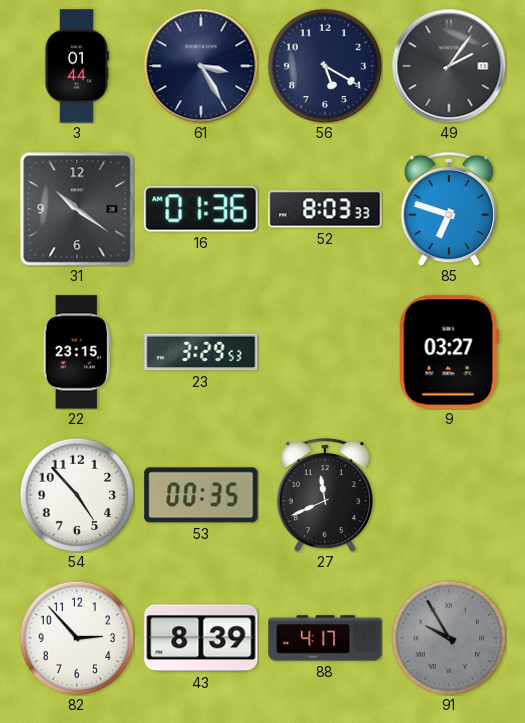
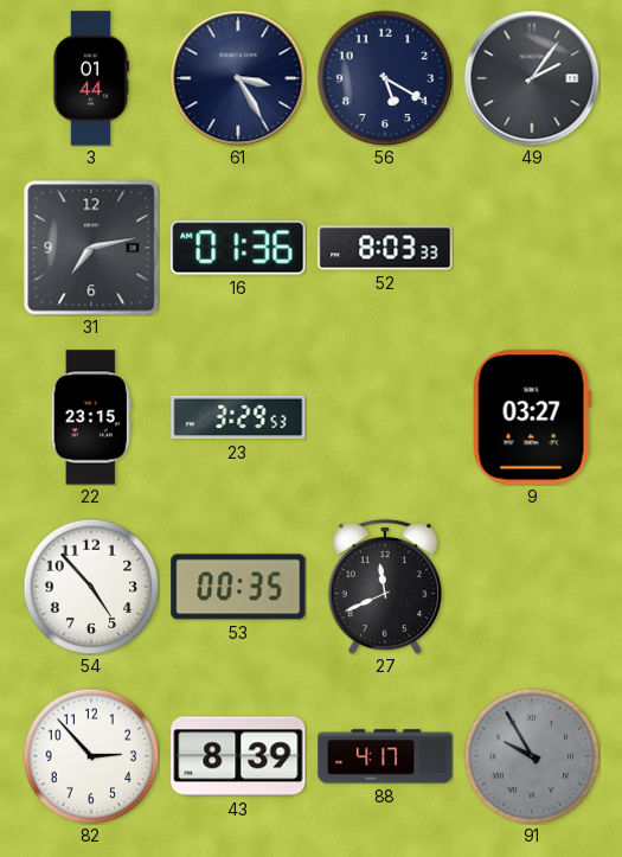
31: 10:21 -> 7:13 (91, 248)
85: 6:48 -> none (448, 209)
